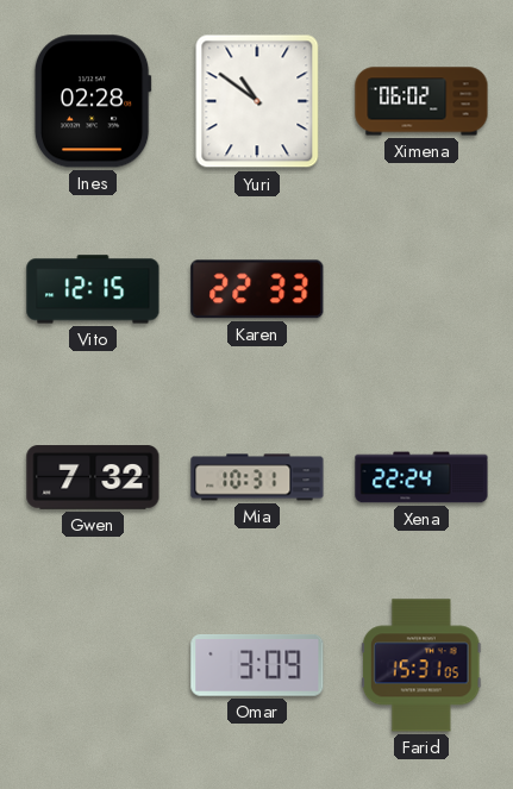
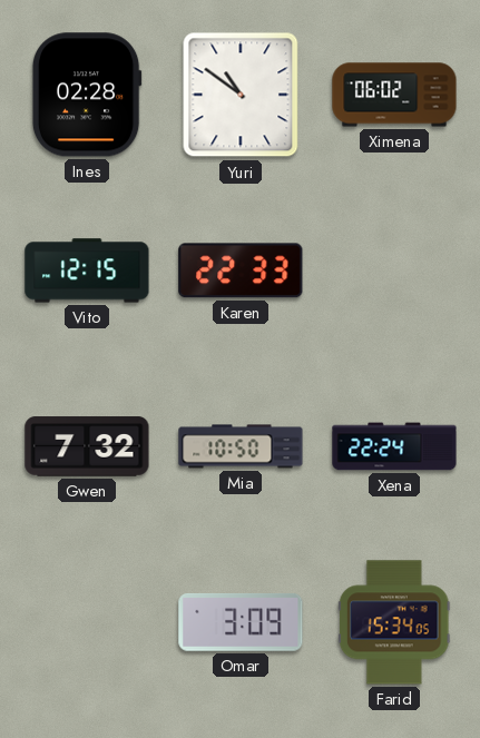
Mia: 10:31 -> 10:50 (241, 446)
Farid: 15:31 -> 15:34 (395, 622)
